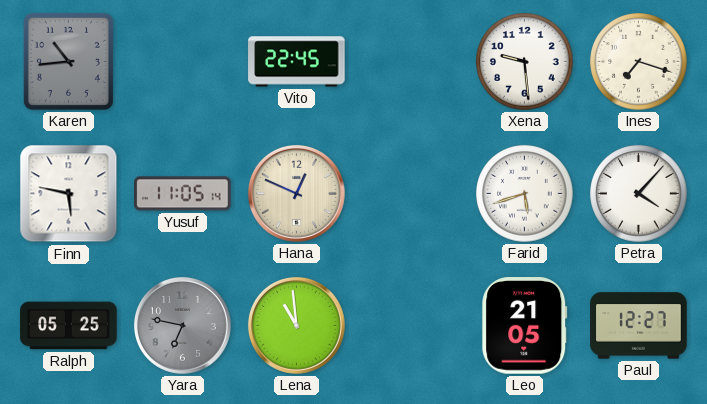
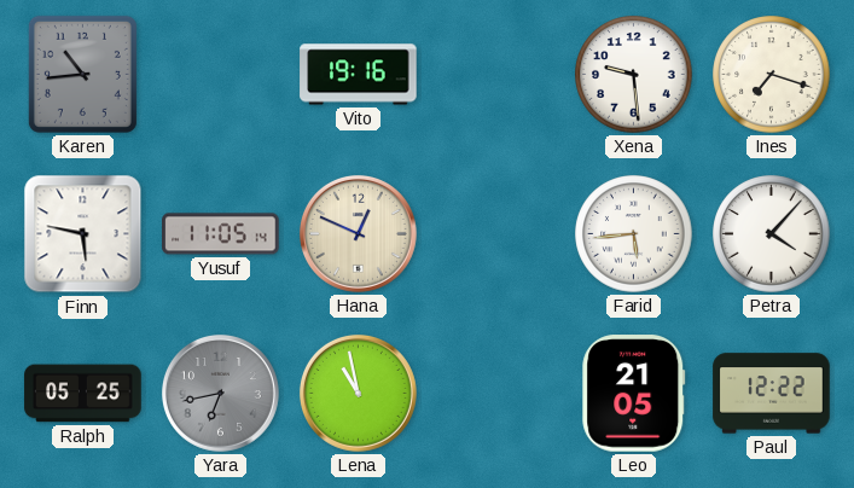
Vito: 22:45 -> 19:16 (359, 75)
Farid: 5:42 -> 5:44 (634, 234)
Yara: 6:47 -> 6:43 (220, 393)
Lena: 10:59 -> 10:58 (358, 393)
Paul: 12:27 -> 12:22 (772, 394)
